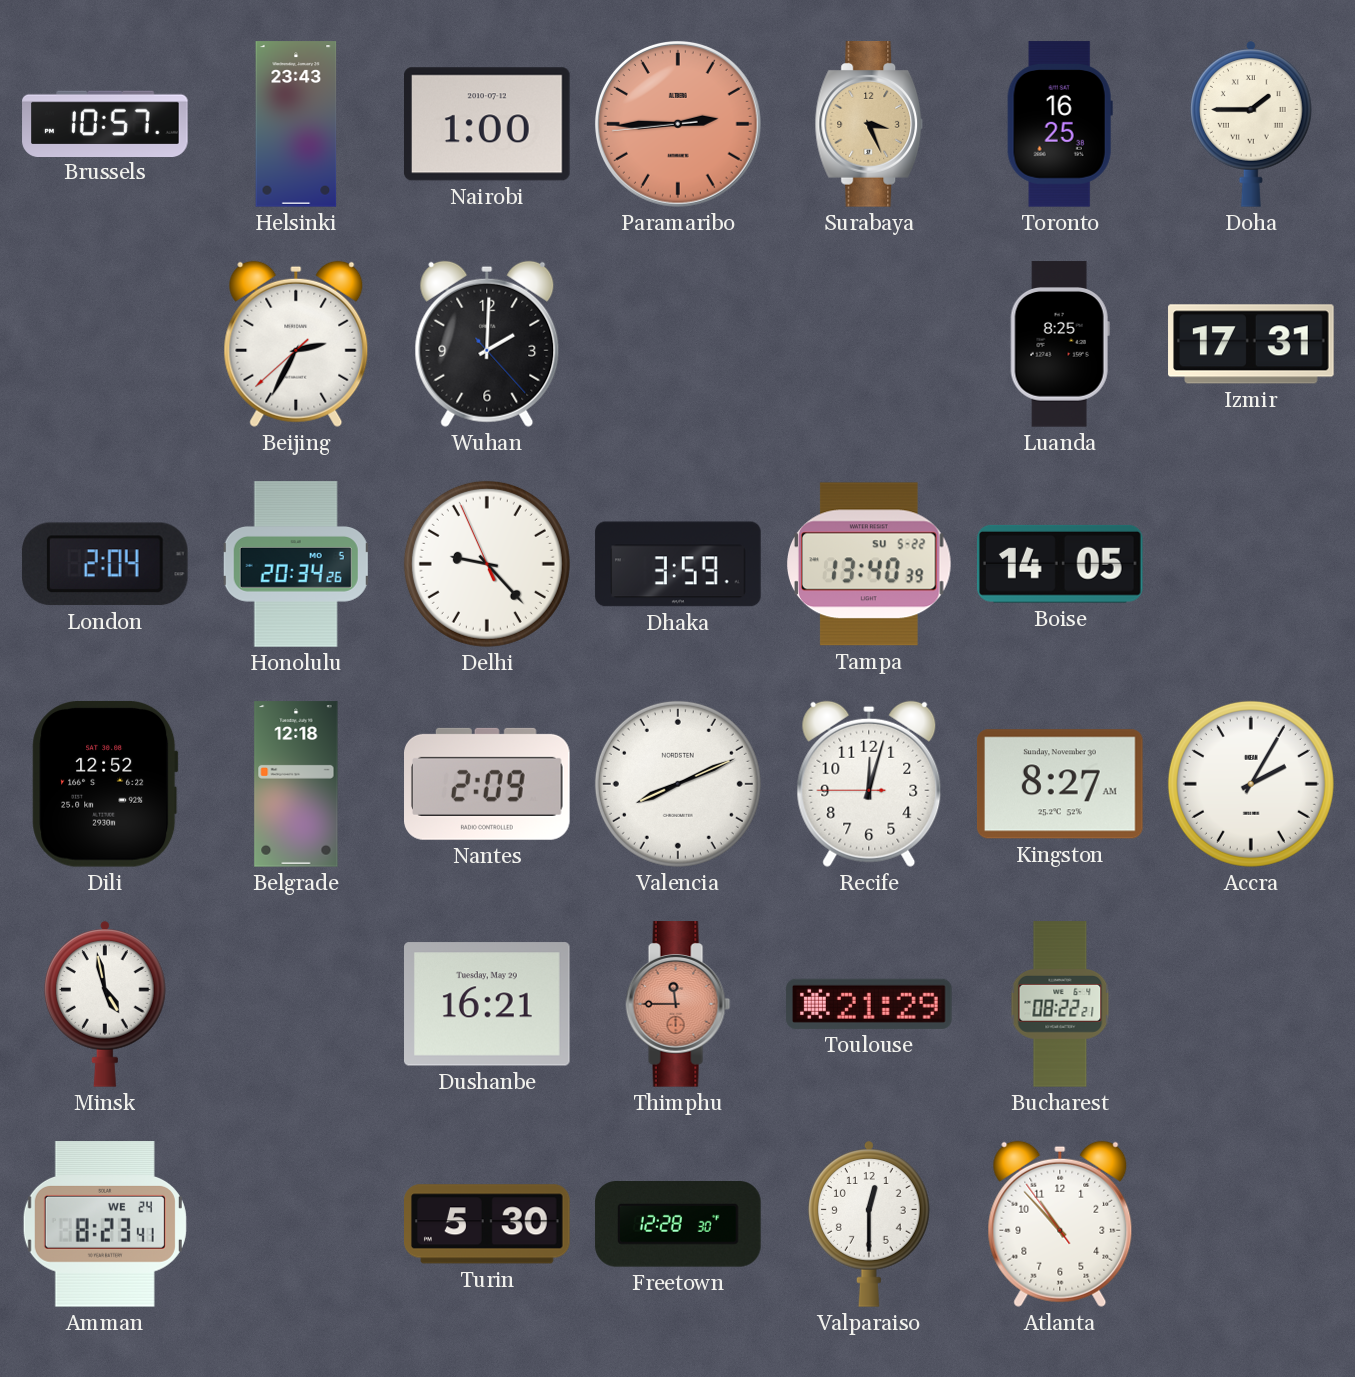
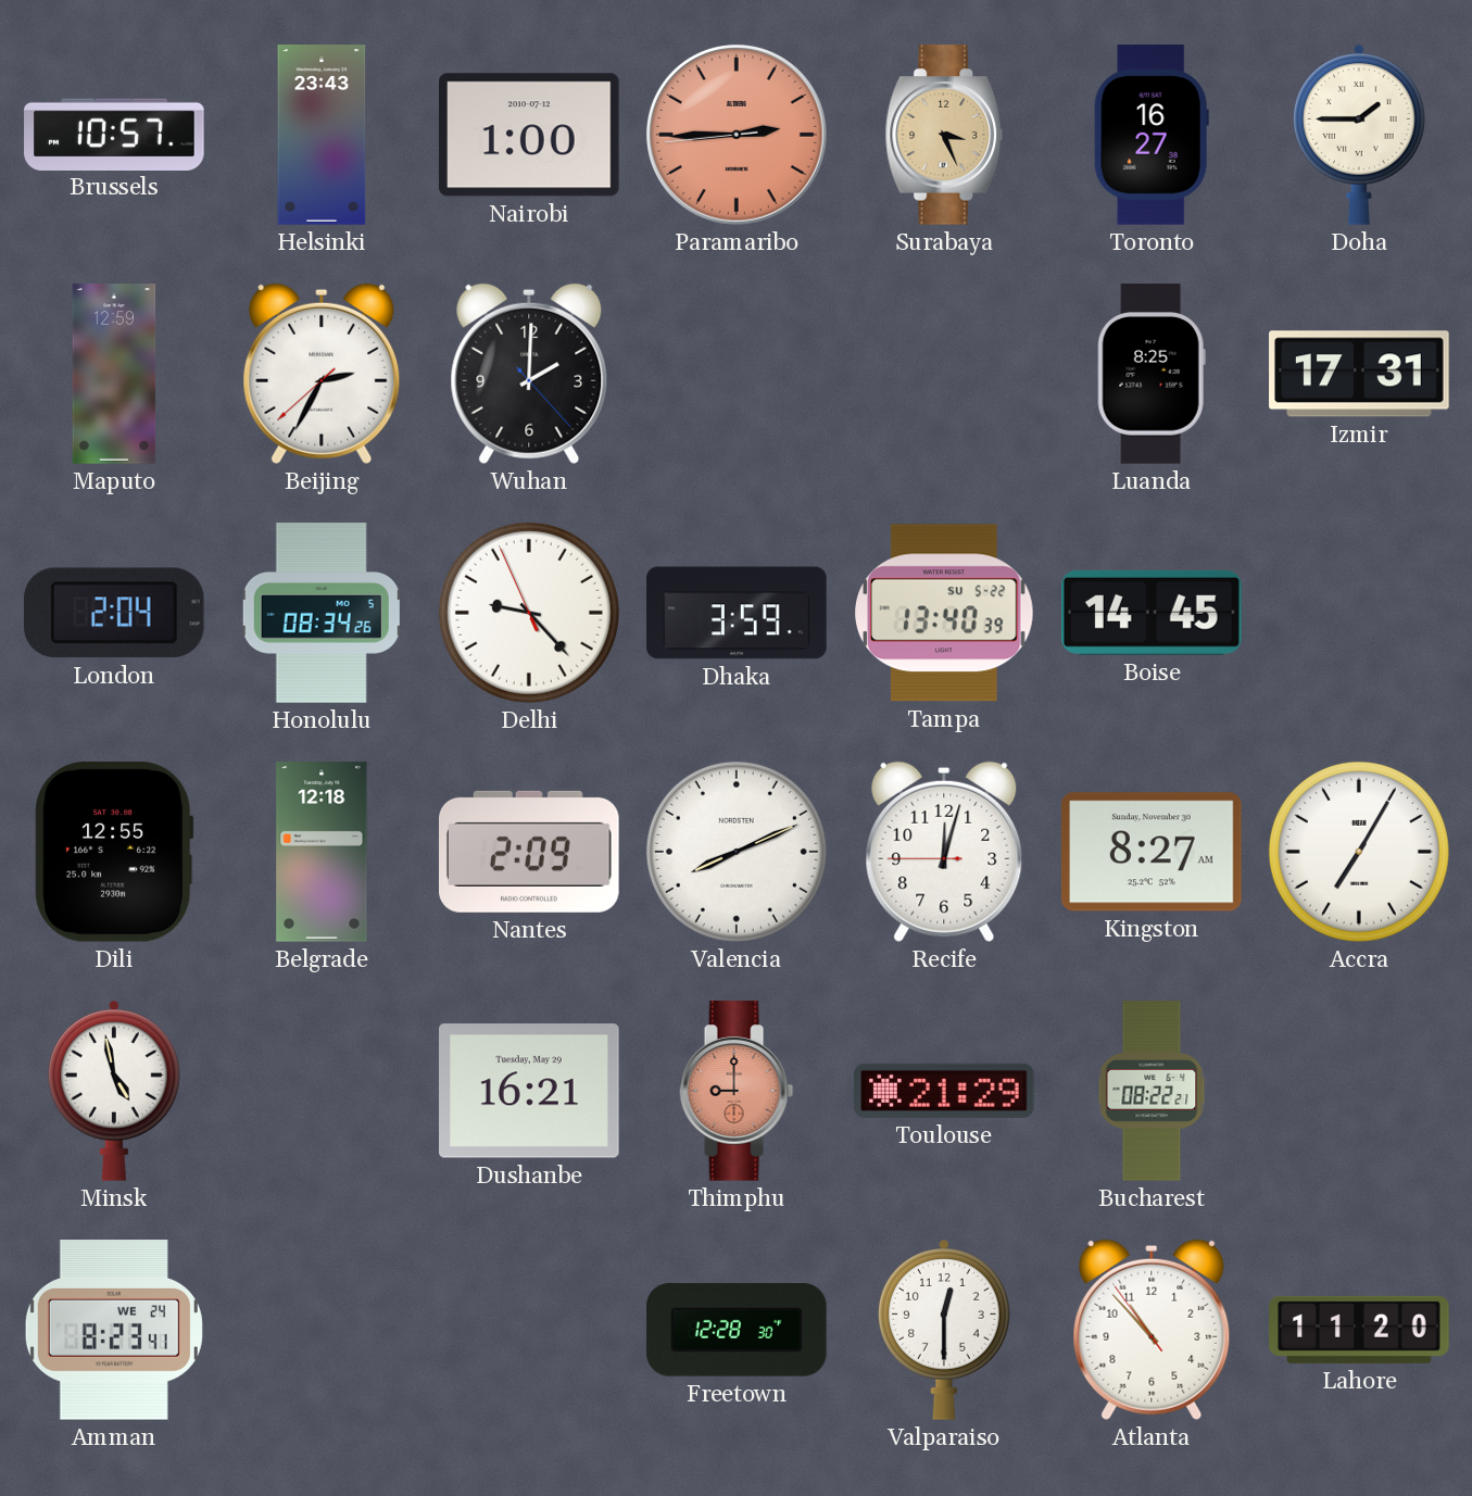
Toronto: 16:25 -> 16:27 (1152, 135)
Maputo: none -> 12:59 (114, 374)
Honolulu: 20:34 -> 08:34 (322, 613)
Boise: 14:05 -> 14:45 (1152, 613)
Dili: 12:52 -> 12:55 (114, 852)
Accra: 2:05 -> 7:05 (1359, 852)
Thimphu: 11:45 -> 9:00 (737, 1091)
Turin: 5:30 -> none (488, 1224)
Lahore: none -> 11:20 (1359, 1330)
